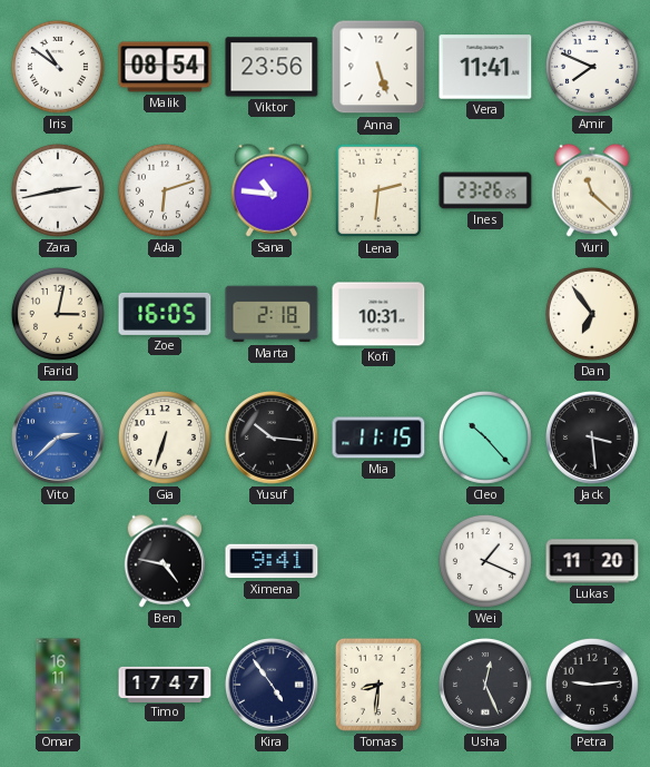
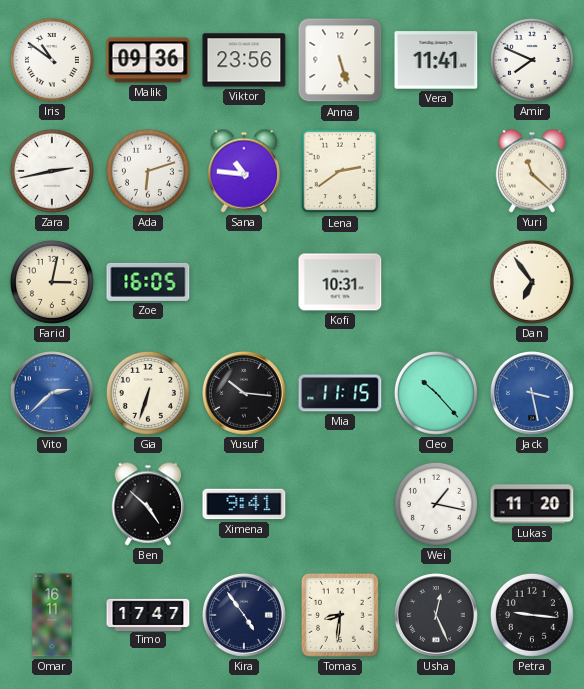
Malik: 08:54 -> 09:36 (148, 60)
Lena: 2:31 -> 2:39 (340, 171)
Ines: 23:26 -> none (485, 190)
Marta: 2:18 -> none (272, 314)
Jack: 3:29 -> 3:28 (533, 394)
Jack dial: black -> blue (533, 394)
Ben: 4:47 -> 4:52 (148, 504)
Wei: 1:19 -> 1:17 (436, 504)
Petra: 9:14 -> 9:16 (532, 615)
